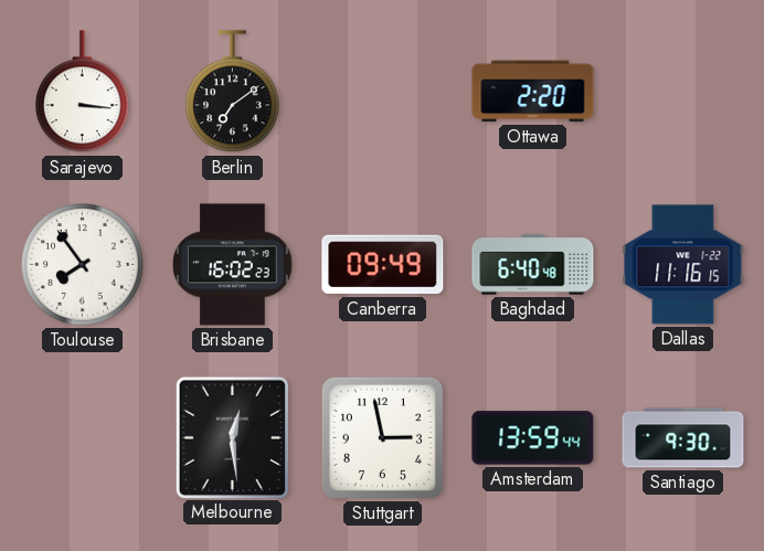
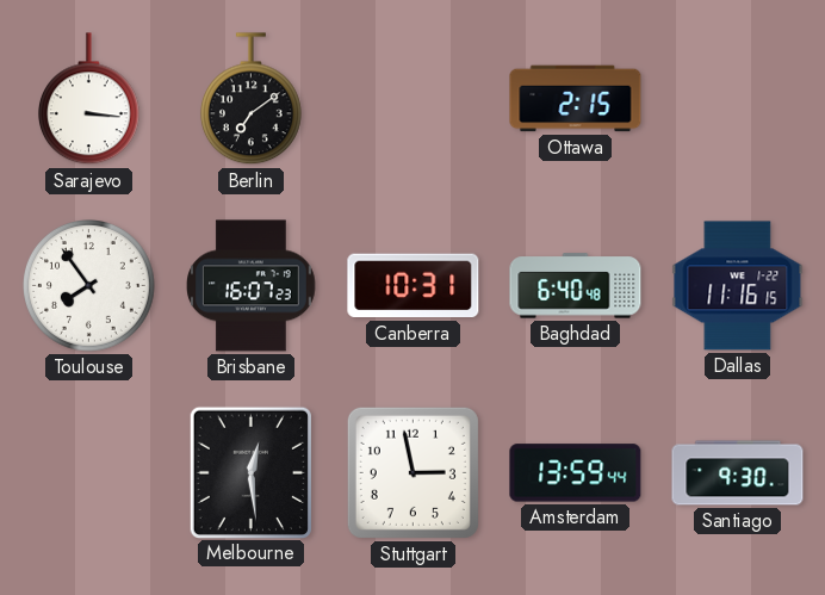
Ottawa: 2:20 -> 2:15 (576, 99)
Brisbane: 16:02 -> 16:07 (252, 286)
Canberra: 09:49 -> 10:31 (414, 286)
